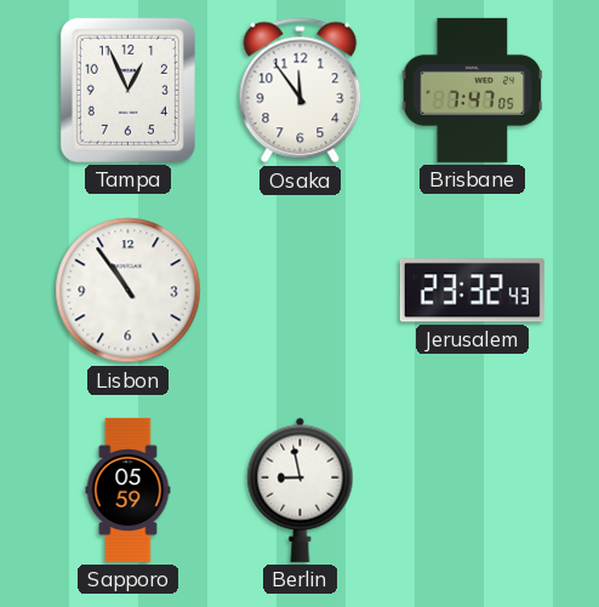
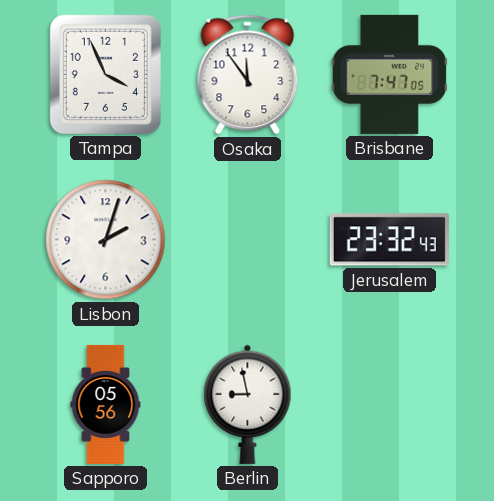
Tampa: 12:56 -> 3:56 (105, 74)
Lisbon: 10:54 -> 2:03 (106, 240)
Sapporo: 05:59 -> 05:56 (106, 404)
